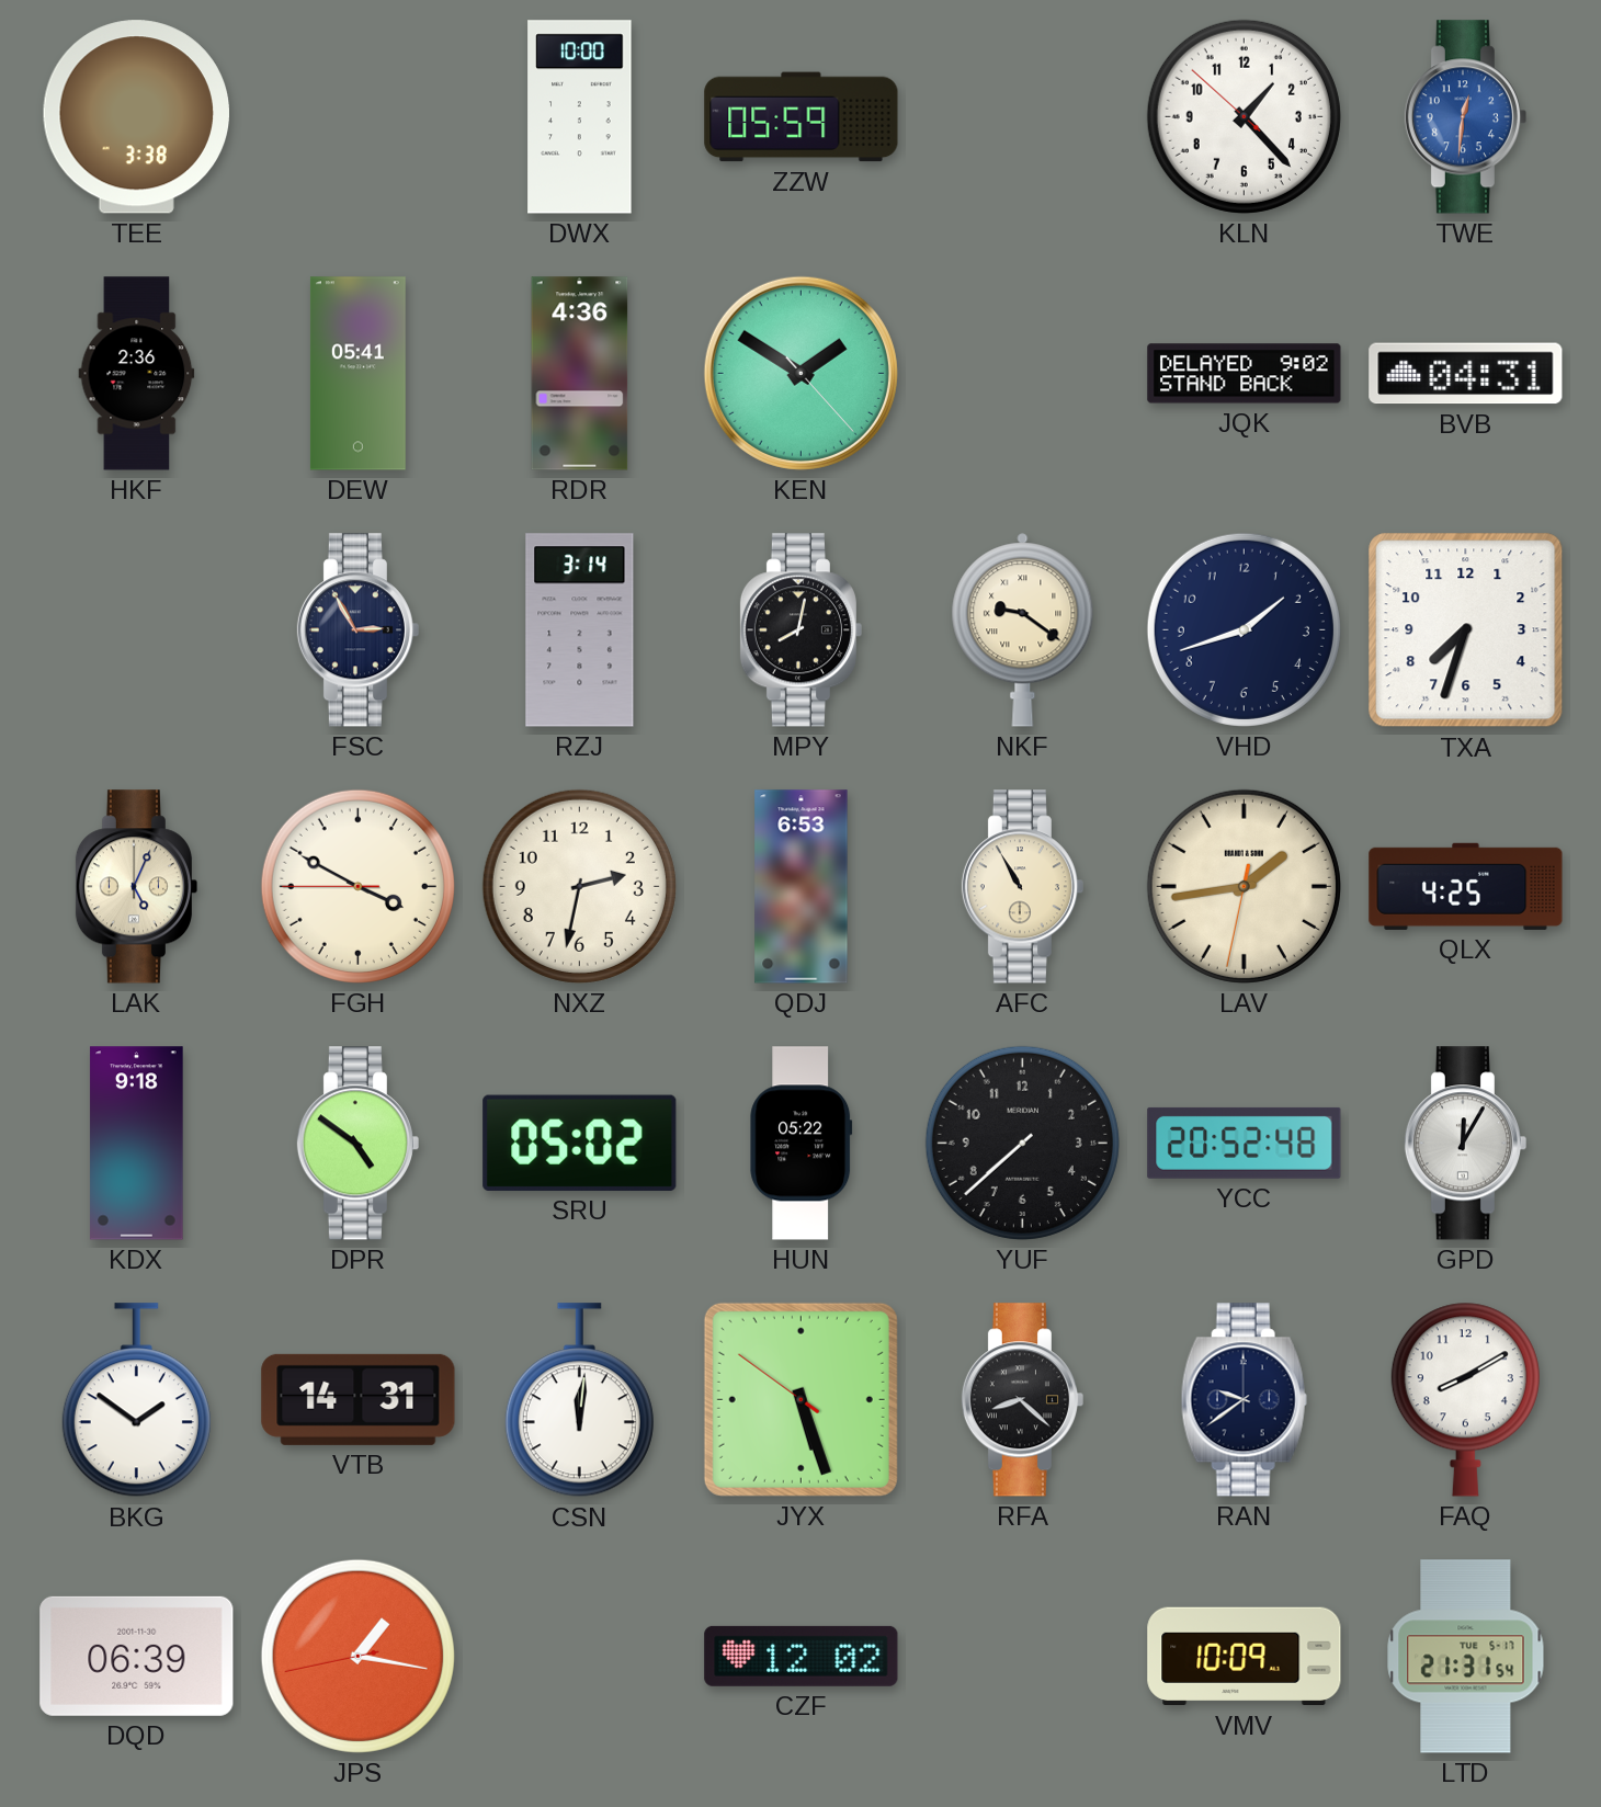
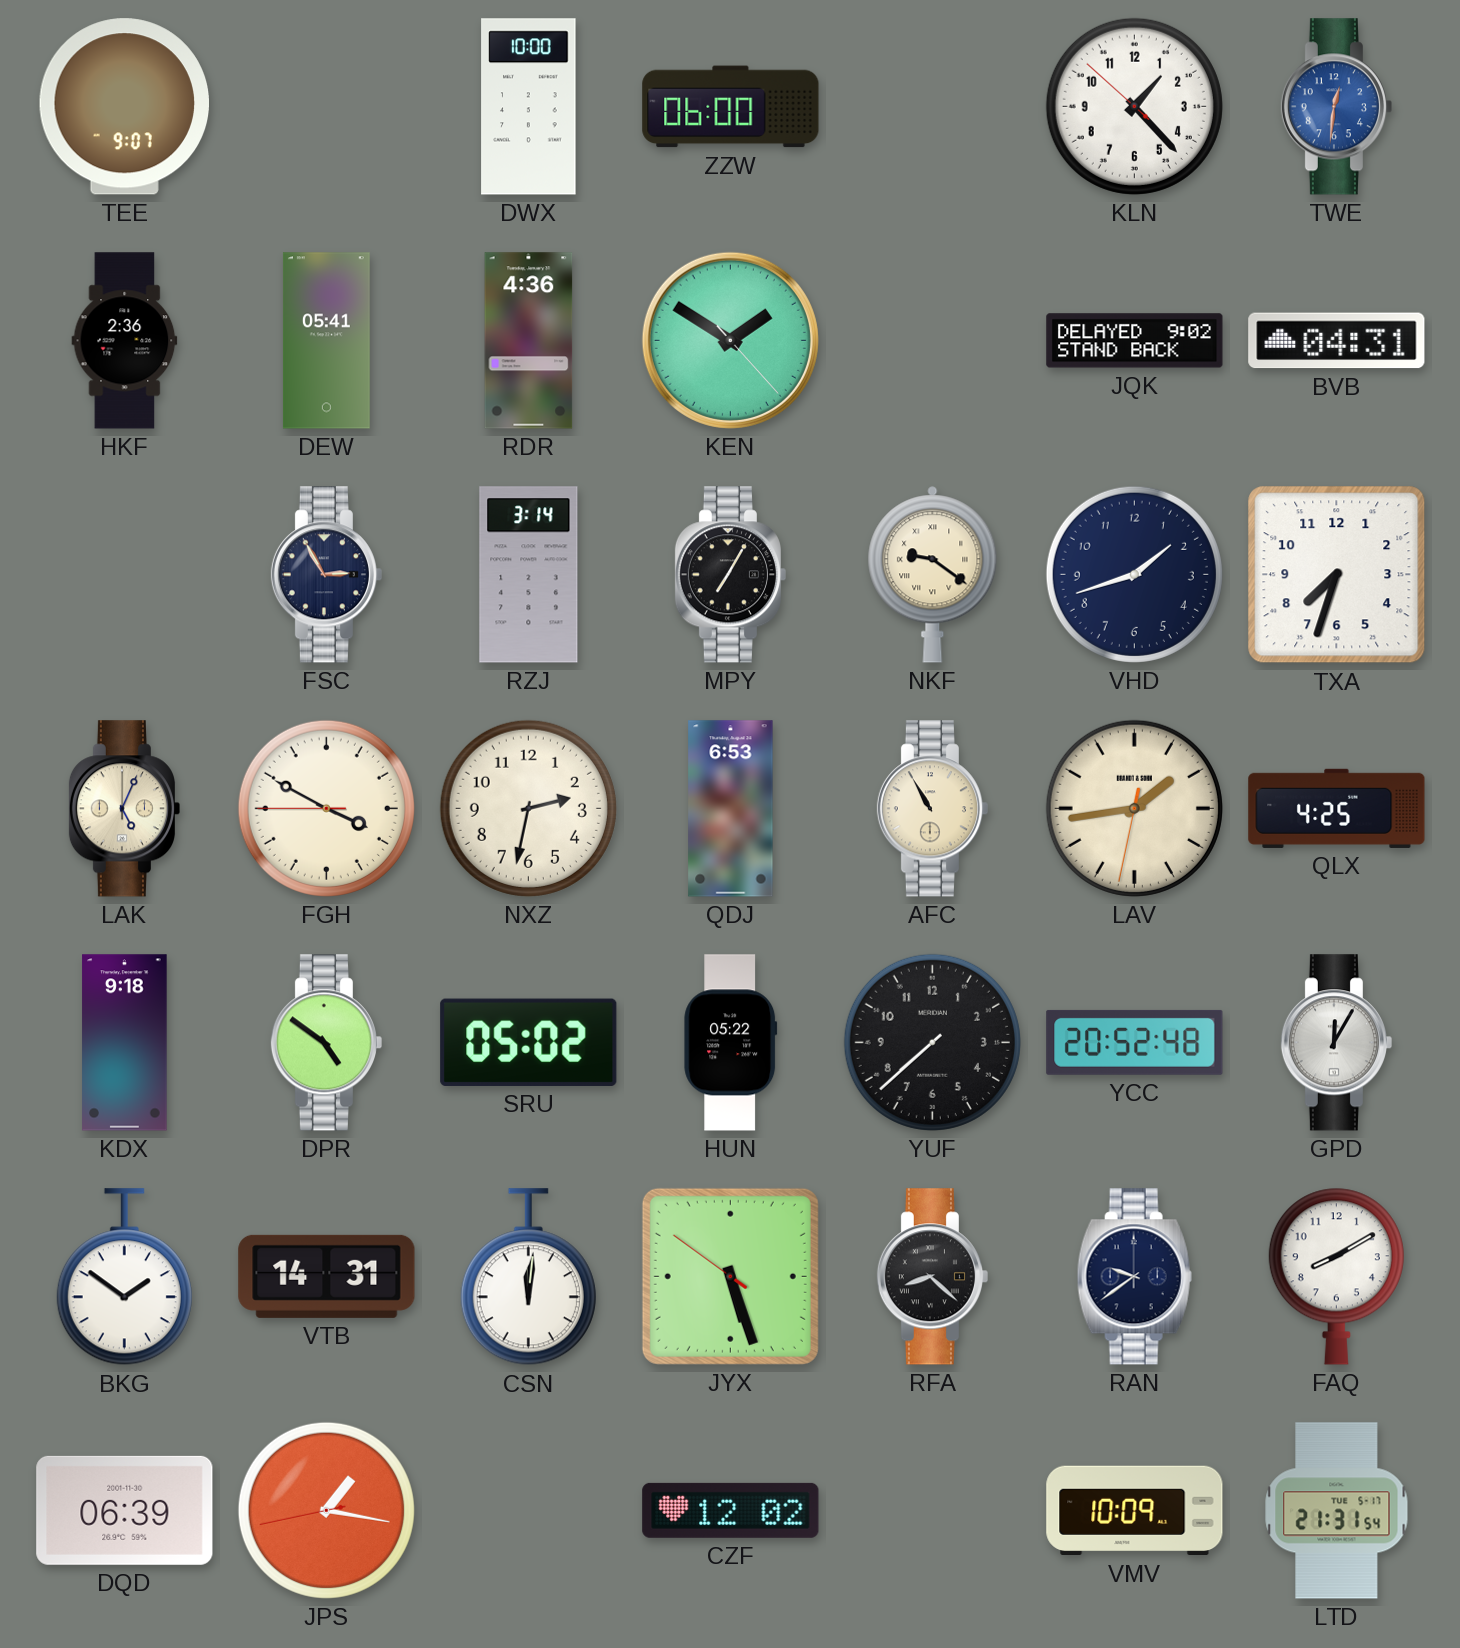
TEE: 3:38 -> 9:07 (124, 107)
ZZW: 05:59 -> 06:00 (731, 107)
MPY: 8:02 -> 7:05 (730, 575)
